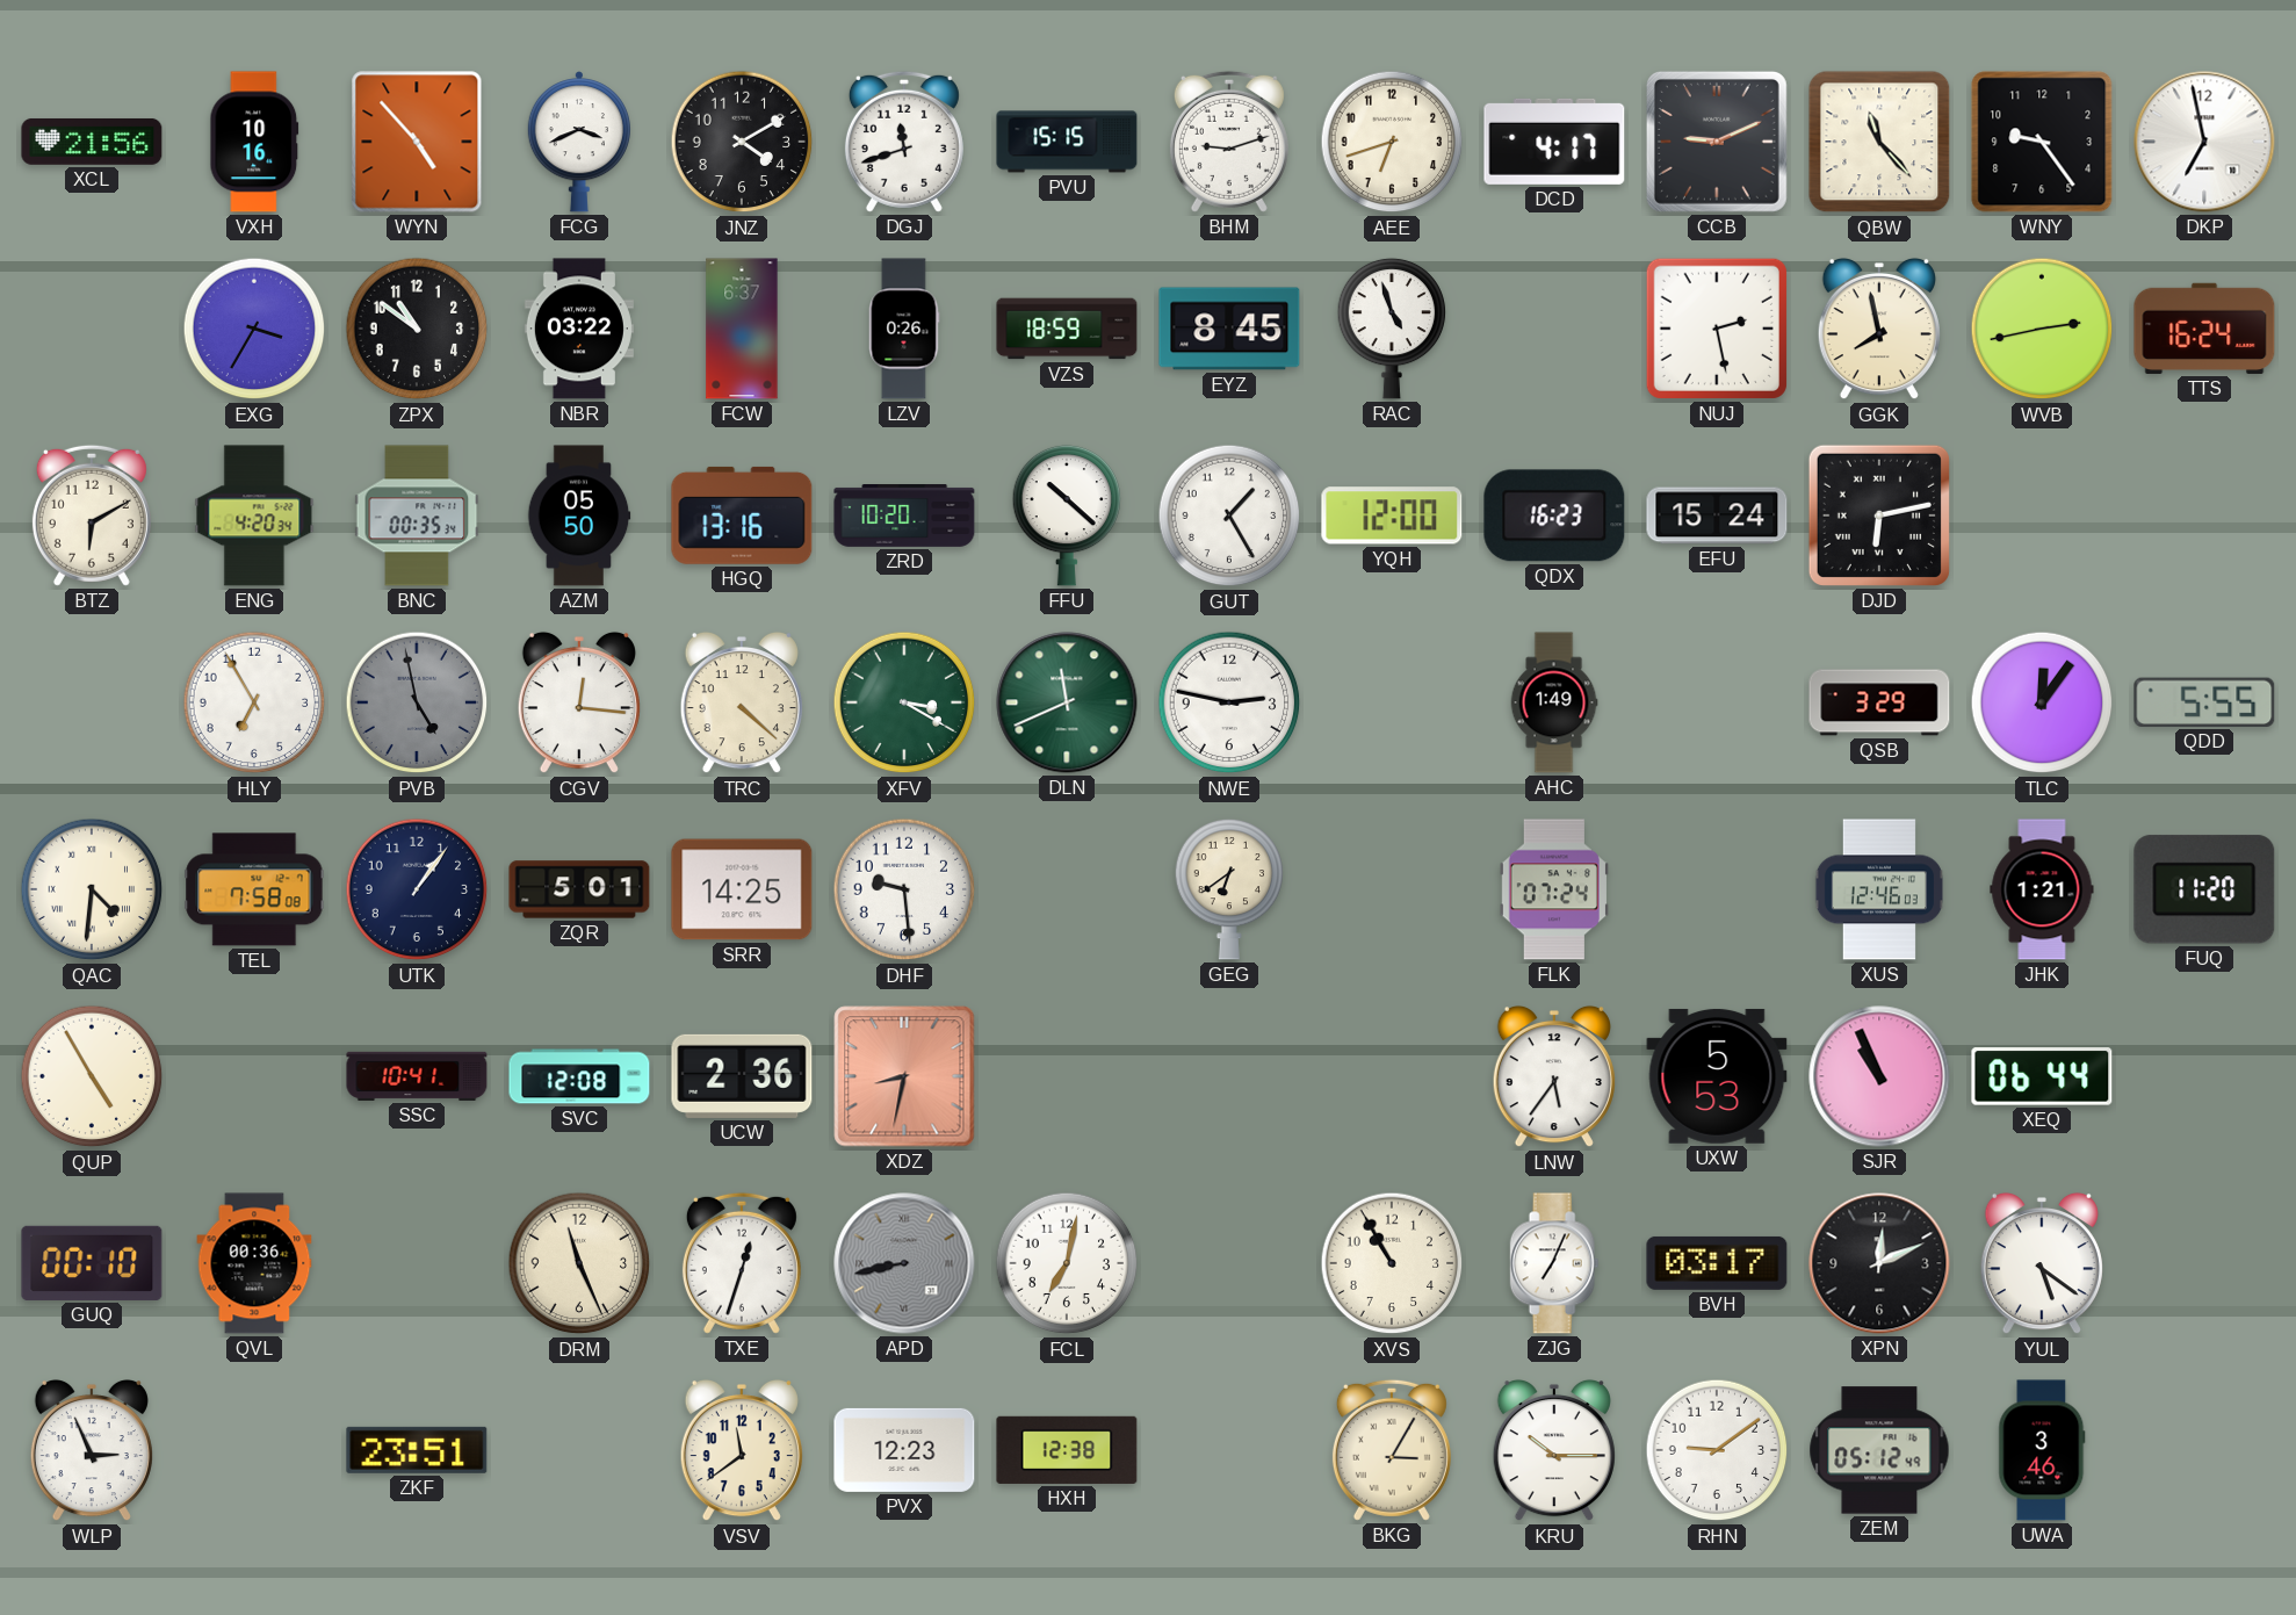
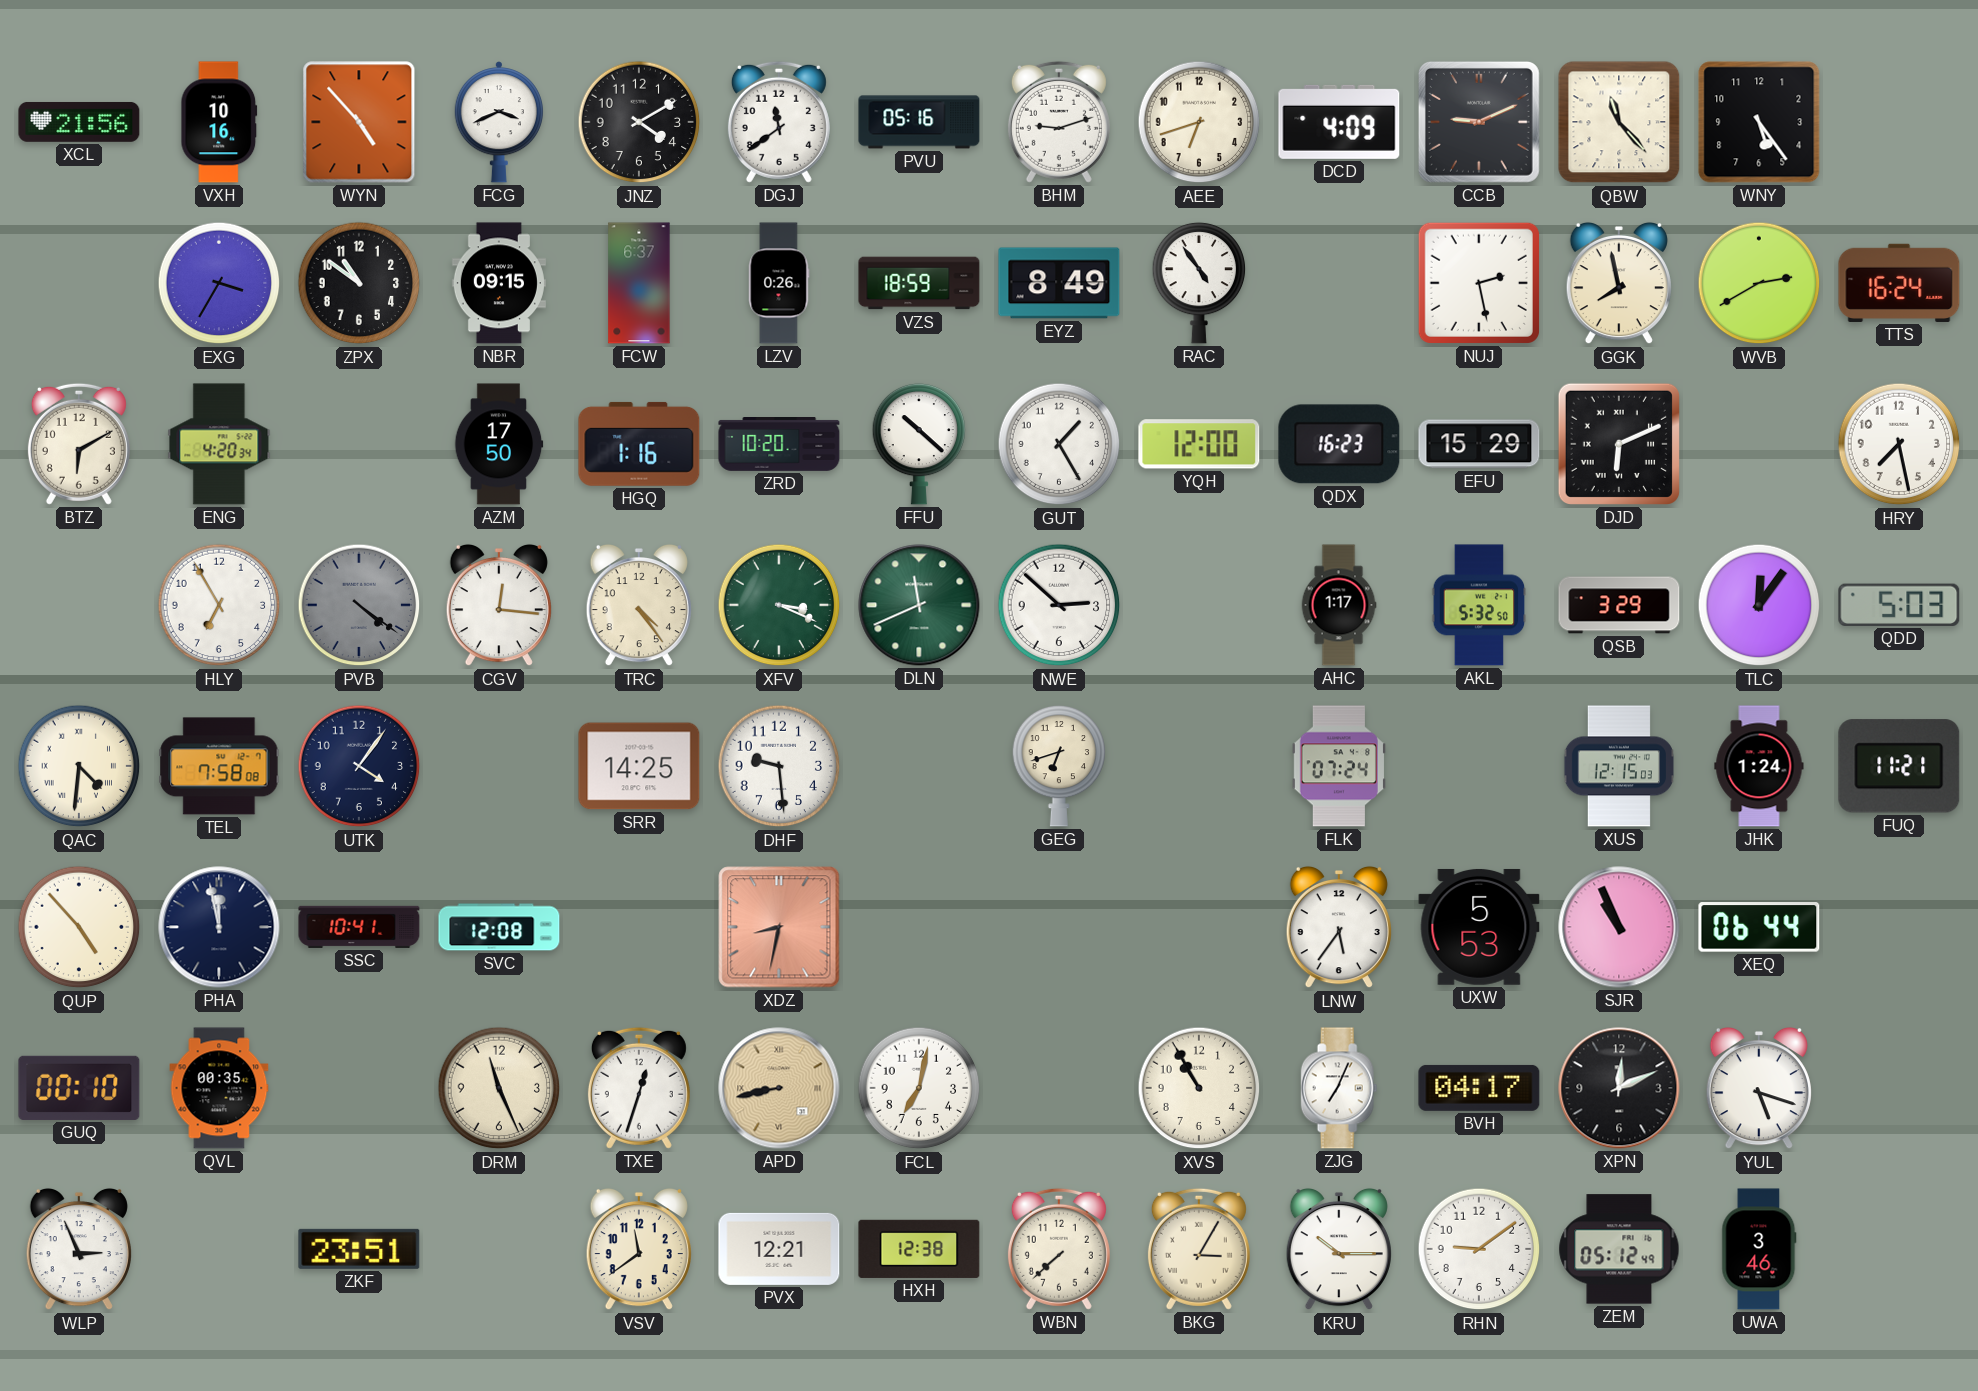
DGJ: 11:42 -> 11:39 (779, 122)
PVU: 15:15 -> 05:16 (919, 122)
DCD: 4:17 -> 4:09 (1339, 122)
WNY: 9:24 -> 5:24 (1759, 122)
DKP: 6:58 -> none (2204, 142)
NBR: 03:22 -> 09:15 (499, 283)
EYZ: 8:45 -> 8:49 (1059, 283)
RAC: 4:57 -> 4:54 (1199, 283)
WVB: 2:43 -> 2:40 (1759, 283)
BNC: 00:35 -> none (417, 515)
AZM: 05:50 -> 17:50 (499, 444)
HGQ: 13:16 -> 1:16 (639, 444)
EFU: 15:24 -> 15:29 (1479, 444)
DJD: 6:13 -> 6:11 (1619, 444)
HRY: none -> 7:28 (1899, 444)
PVB: 4:58 -> 4:21 (359, 605)
TRC: 4:22 -> 4:24 (639, 605)
XFV: 3:20 -> 3:19 (779, 605)
NWE: 2:47 -> 2:52 (1059, 605)
AHC: 1:49 -> 1:17 (1339, 605)
AKL: none -> 5:32 (1479, 605)
QDD: 5:55 -> 5:03 (1899, 605)
UTK: 1:06 -> 4:06 (359, 766)
ZQR: 5:01 -> none (579, 889)
GEG: 6:39 -> 6:42 (1059, 766)
XUS: 12:46 -> 12:15 (1619, 766)
JHK: 1:21 -> 1:24 (1759, 766)
FUQ: 11:20 -> 11:21 (1899, 766)
QUP: 4:55 -> 4:53 (79, 927)
PHA: none -> 11:58 (219, 927)
UCW: 2:36 -> none (742, 1076)
QVL: 00:36 -> 00:35 (219, 1088)
APD dial: grey -> champagne (779, 1088)
BVH: 03:17 -> 04:17 (1479, 1088)
YUL: 5:21 -> 5:18 (1759, 1088)
PVX: 12:23 -> 12:21 (779, 1249)
WBN: none -> 7:38 (1059, 1249)
